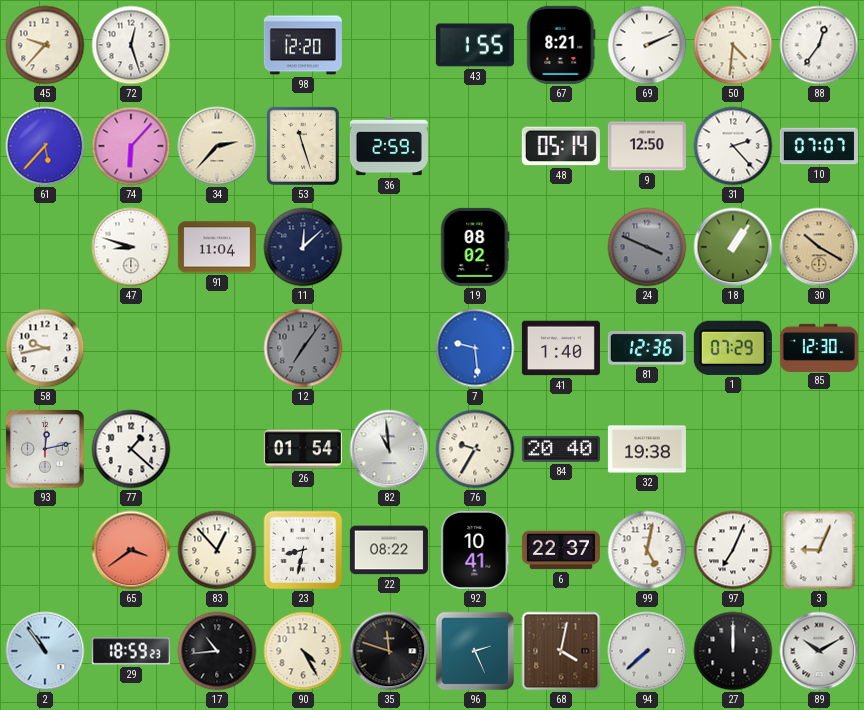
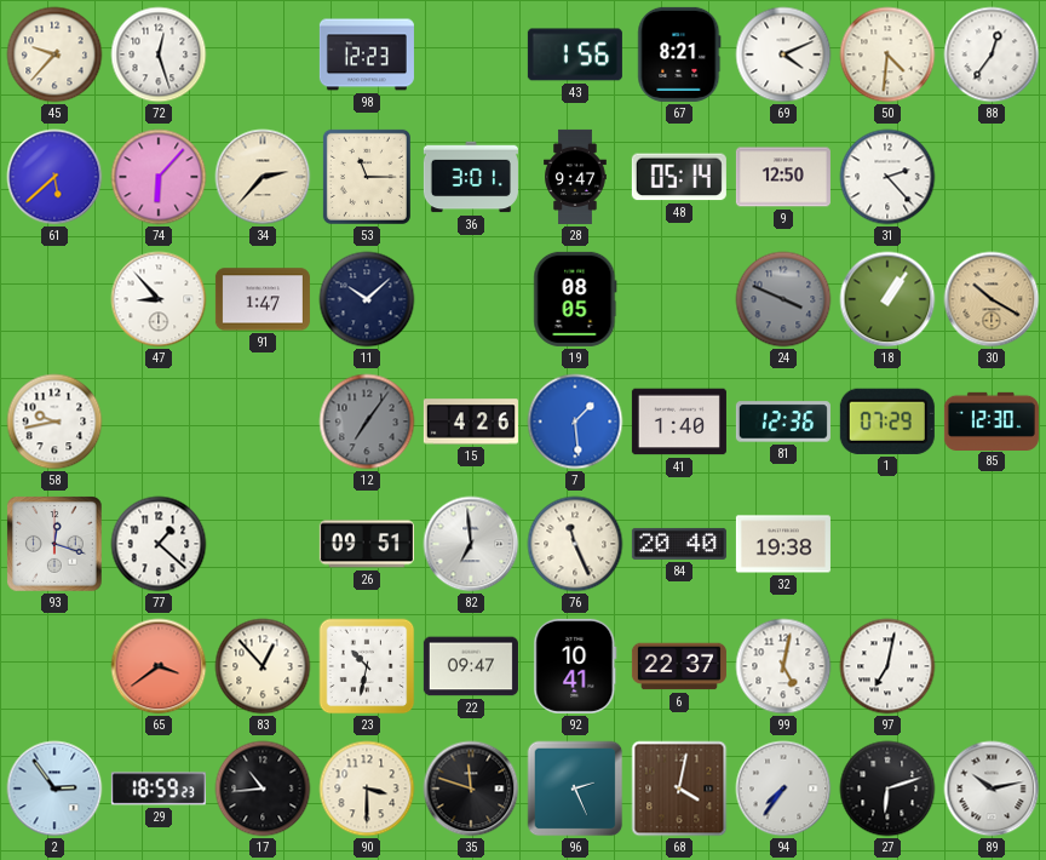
98: 12:20 -> 12:23 (367, 55)
43: 1:55 -> 1:56 (575, 55)
69: 2:11 -> 4:11 (783, 55)
61: 5:37 -> 5:38 (54, 177)
53: 11:27 -> 11:15 (367, 177)
36: 2:59 -> 3:01 (471, 177)
28: none -> 9:47 (576, 177)
10: 07:07 -> none (819, 146)
47: 8:48 -> 8:53 (159, 299)
91: 11:04 -> 1:47 (263, 299)
11: 12:08 -> 10:08 (367, 299)
19: 08:02 -> 08:05 (575, 299)
15: none -> 4:26 (471, 422)
7: 9:29 -> 1:29 (575, 422)
93: 12:13 -> 12:18 (56, 545)
26: 01:54 -> 09:51 (367, 544)
82: 10:59 -> 6:59 (471, 544)
76: 9:35 -> 11:26 (575, 544)
23: 8:32 -> 10:32 (367, 666)
22: 08:22 -> 09:47 (471, 666)
97: 7:04 -> 7:02 (887, 666)
3: 9:04 -> none (819, 550)
2: 10:54 -> 2:54 (54, 789)
90: 4:25 -> 3:30 (367, 789)
94: 7:38 -> 7:36 (783, 789)
27: 12:00 -> 6:12 (887, 789)
89: 10:10 -> 10:13 (992, 789)
